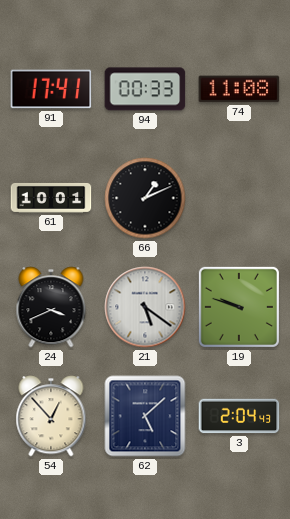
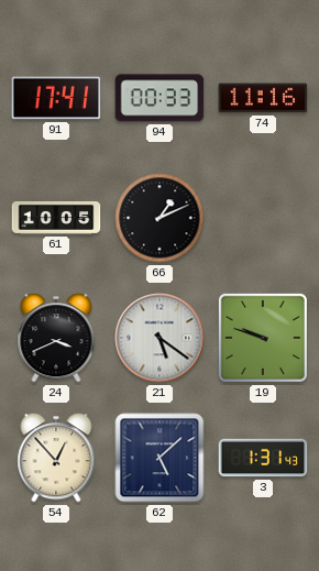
74: 11:08 -> 11:16 (263, 98)
61: 10:01 -> 10:05 (56, 218)
3: 2:04 -> 1:31 (263, 458)
